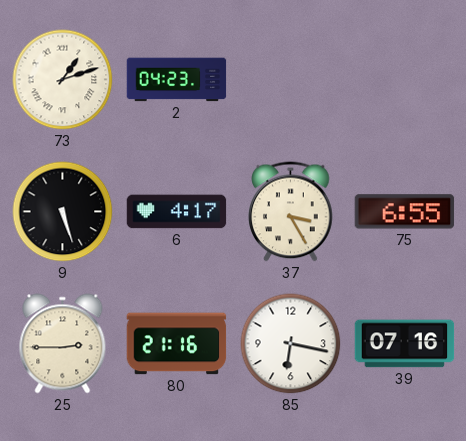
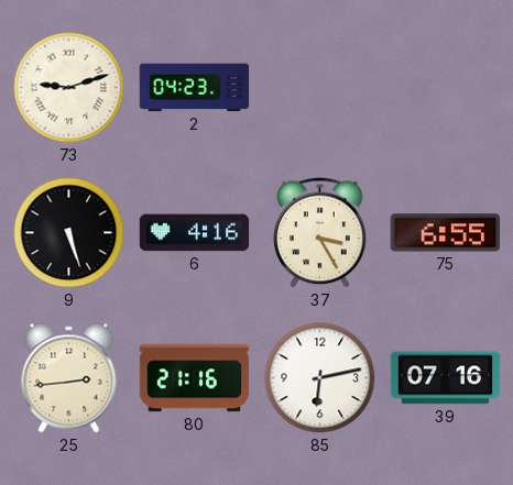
73: 1:12 -> 9:12 (69, 88)
6: 4:17 -> 4:16 (195, 233)
25: 2:45 -> 2:44 (69, 378)
85: 6:17 -> 6:13 (320, 378)
